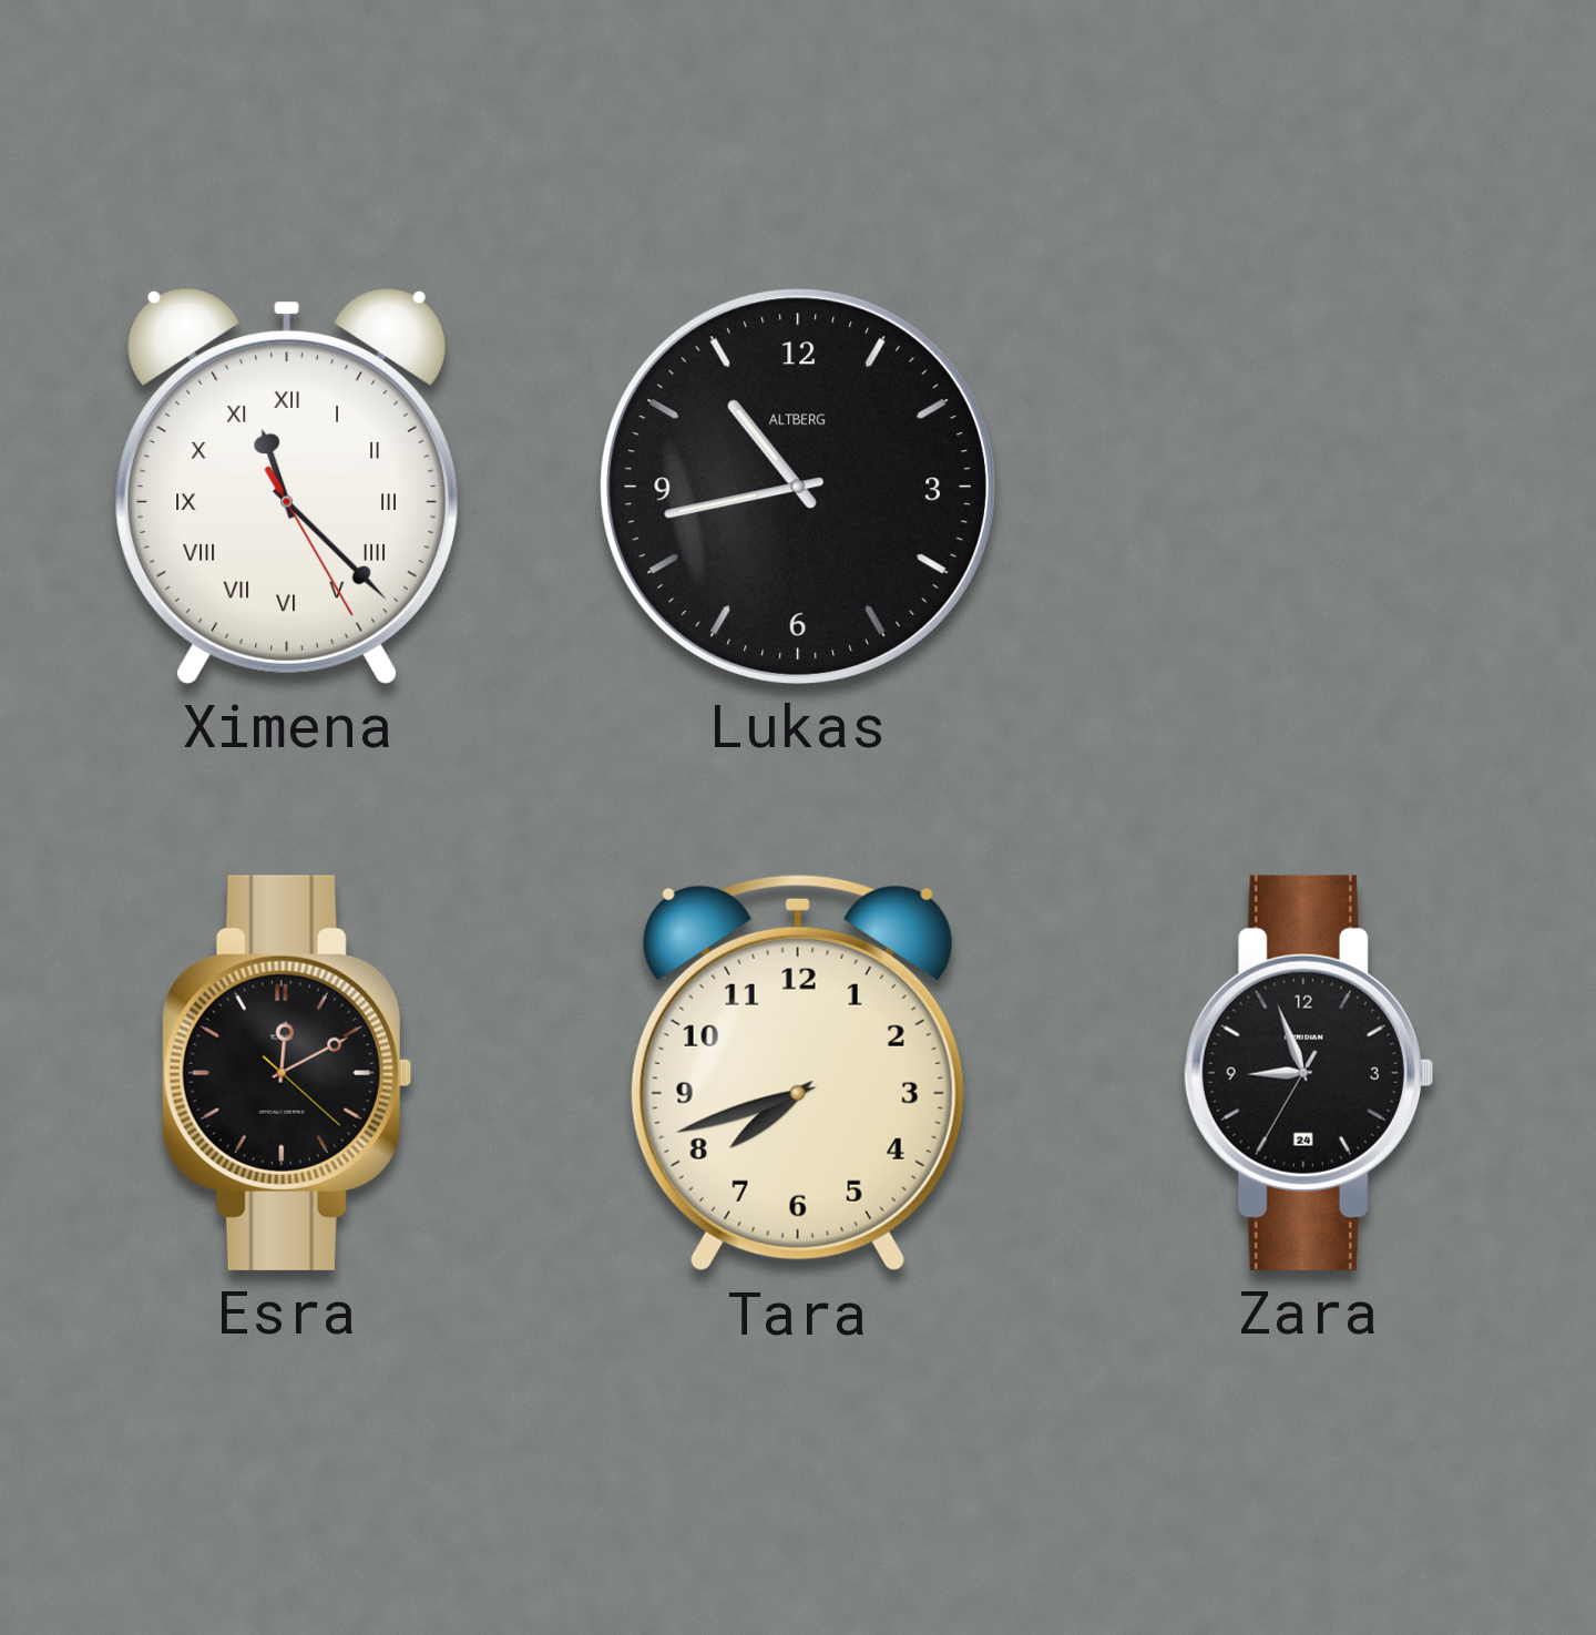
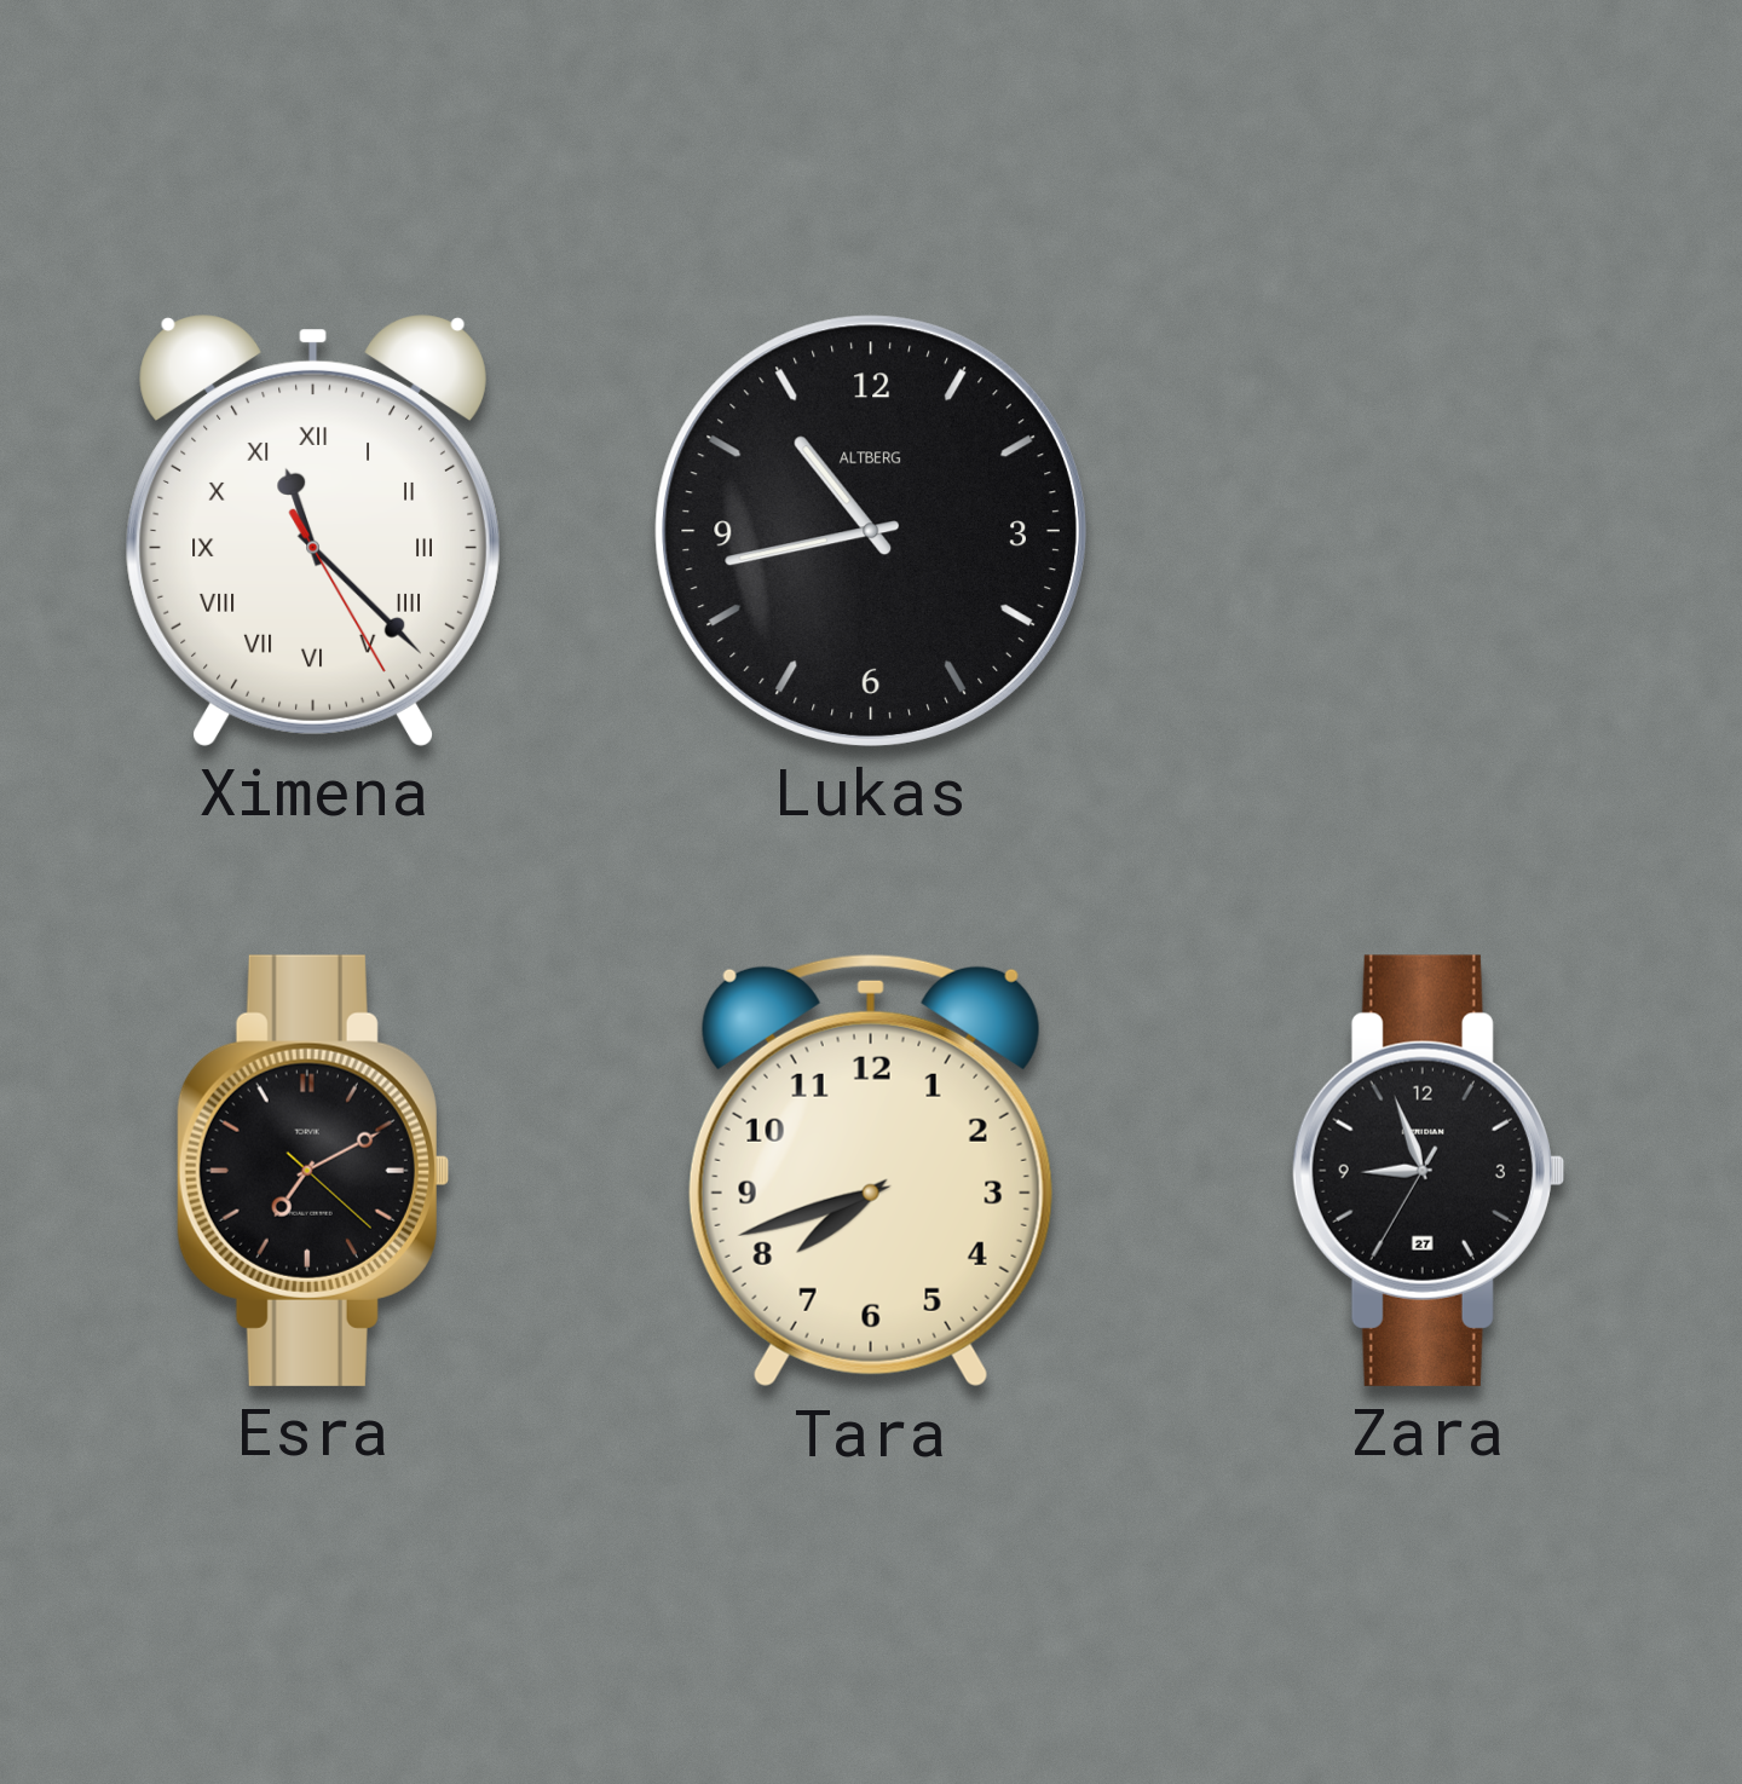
Esra: 12:10 -> 7:10 (312, 1171)
Zara date: 24 -> 27 (1427, 1171)
